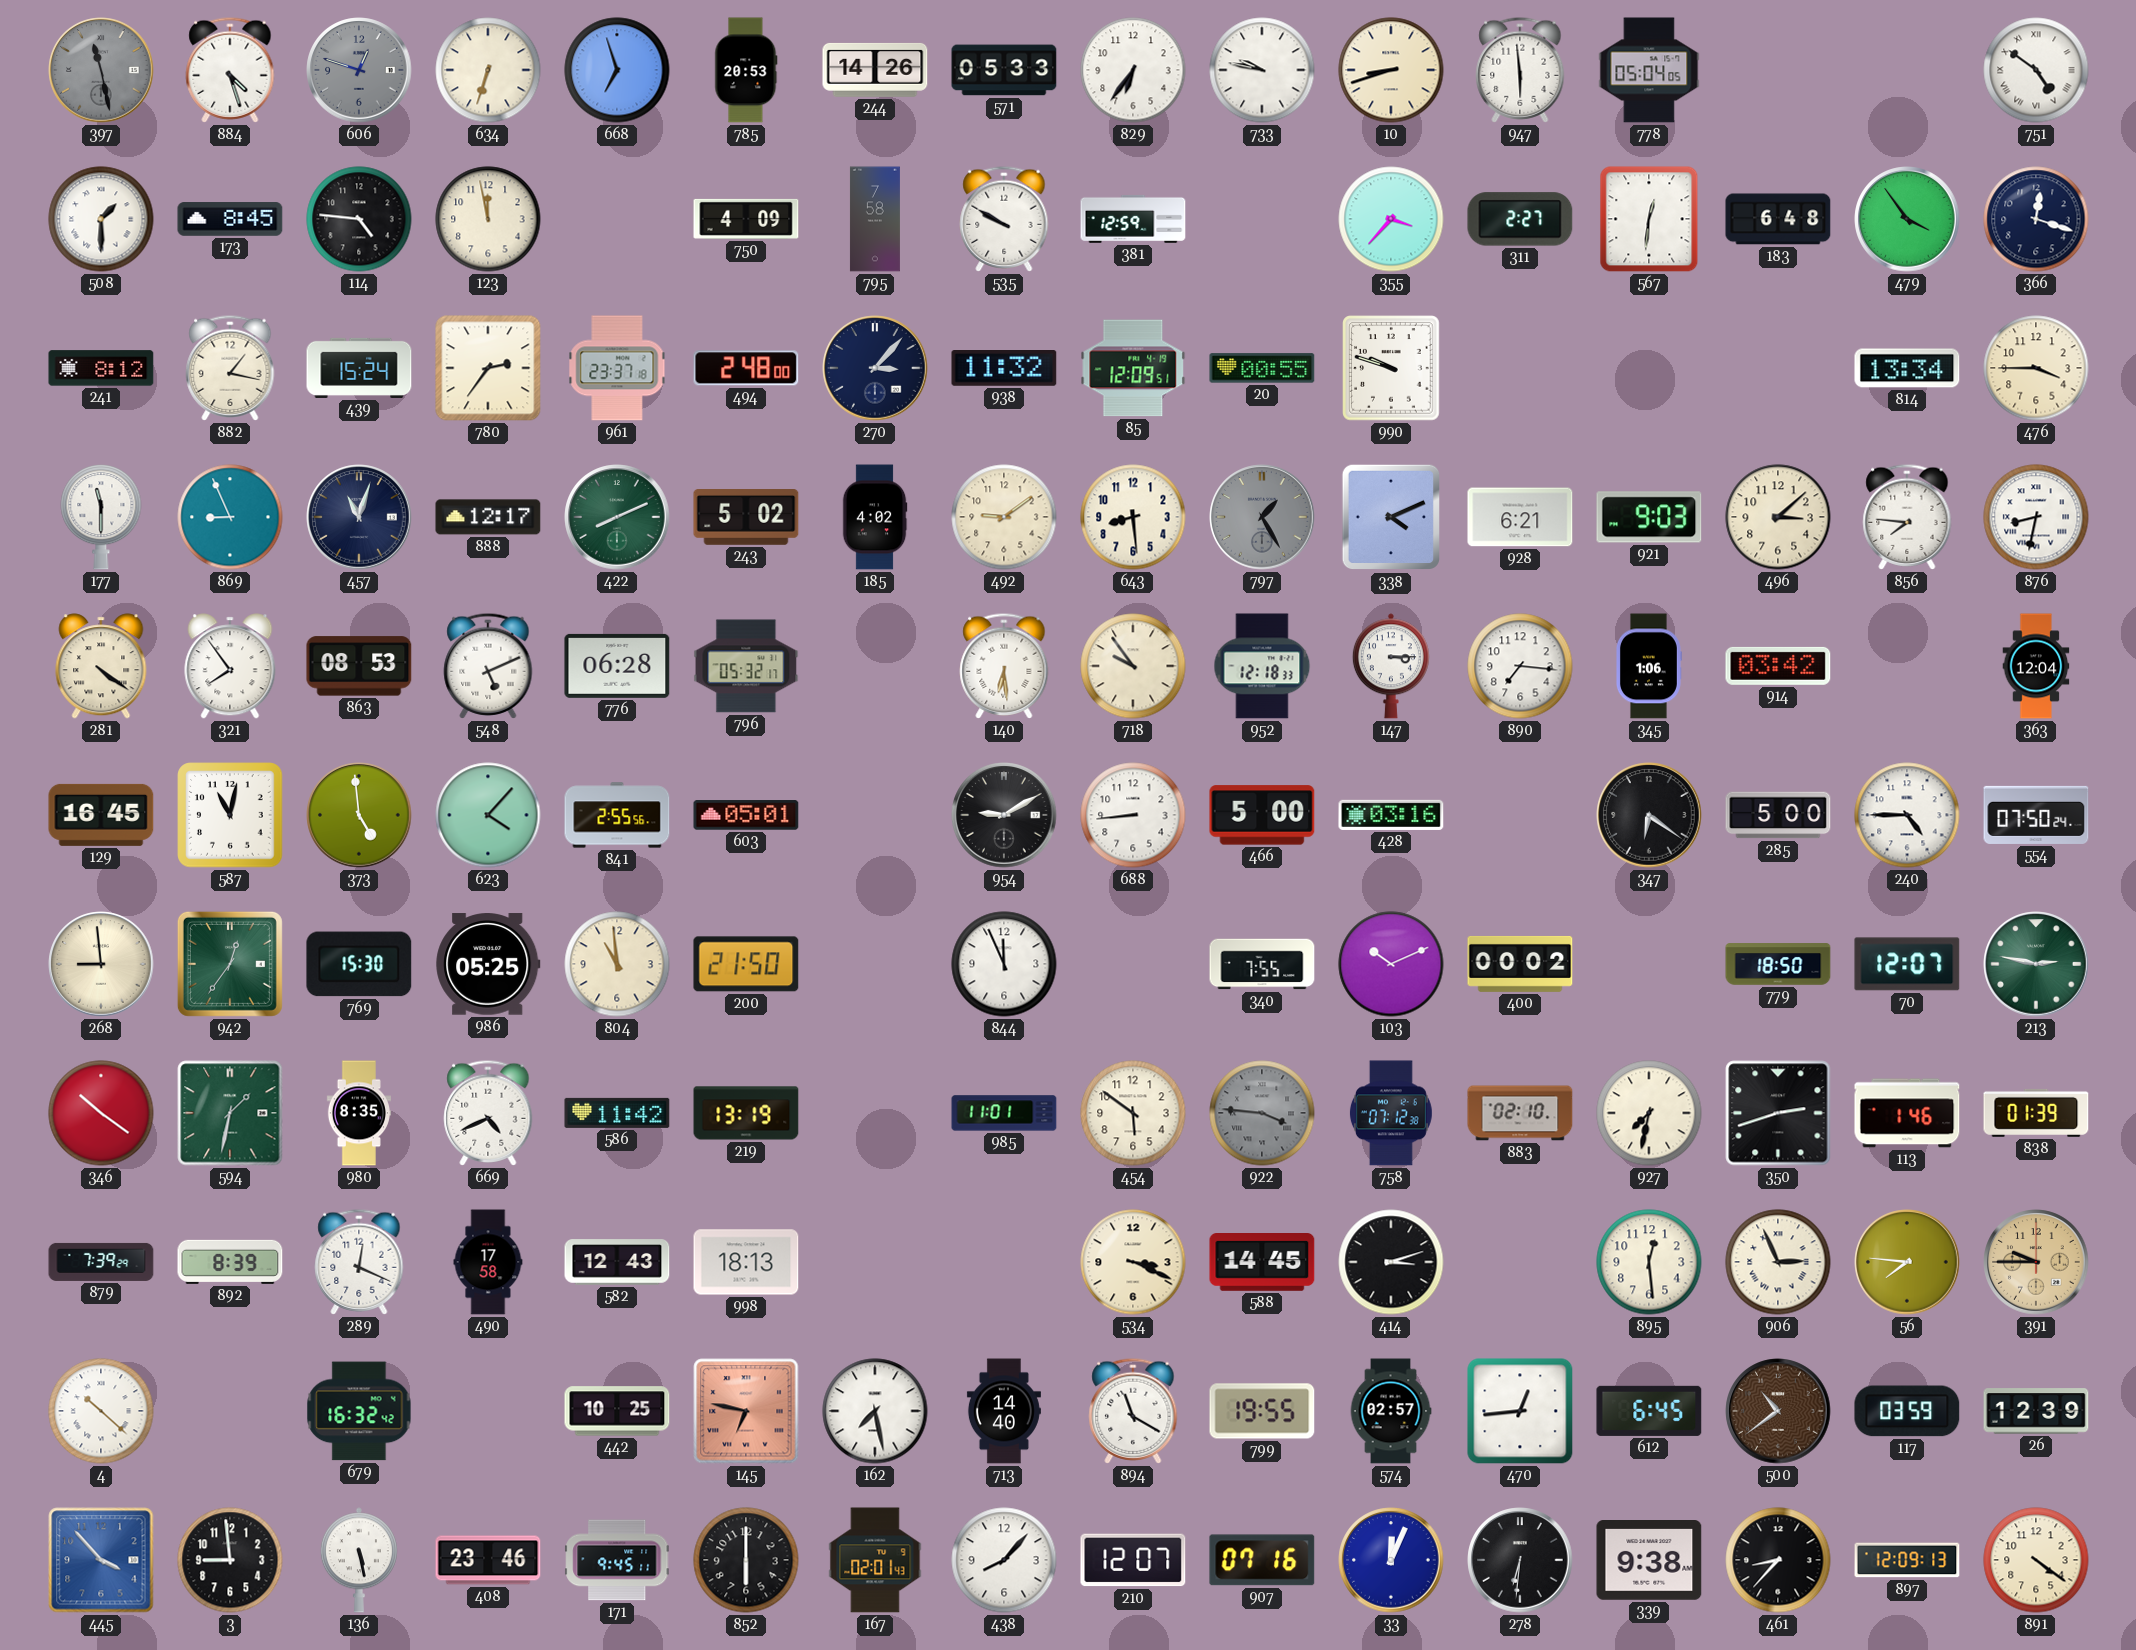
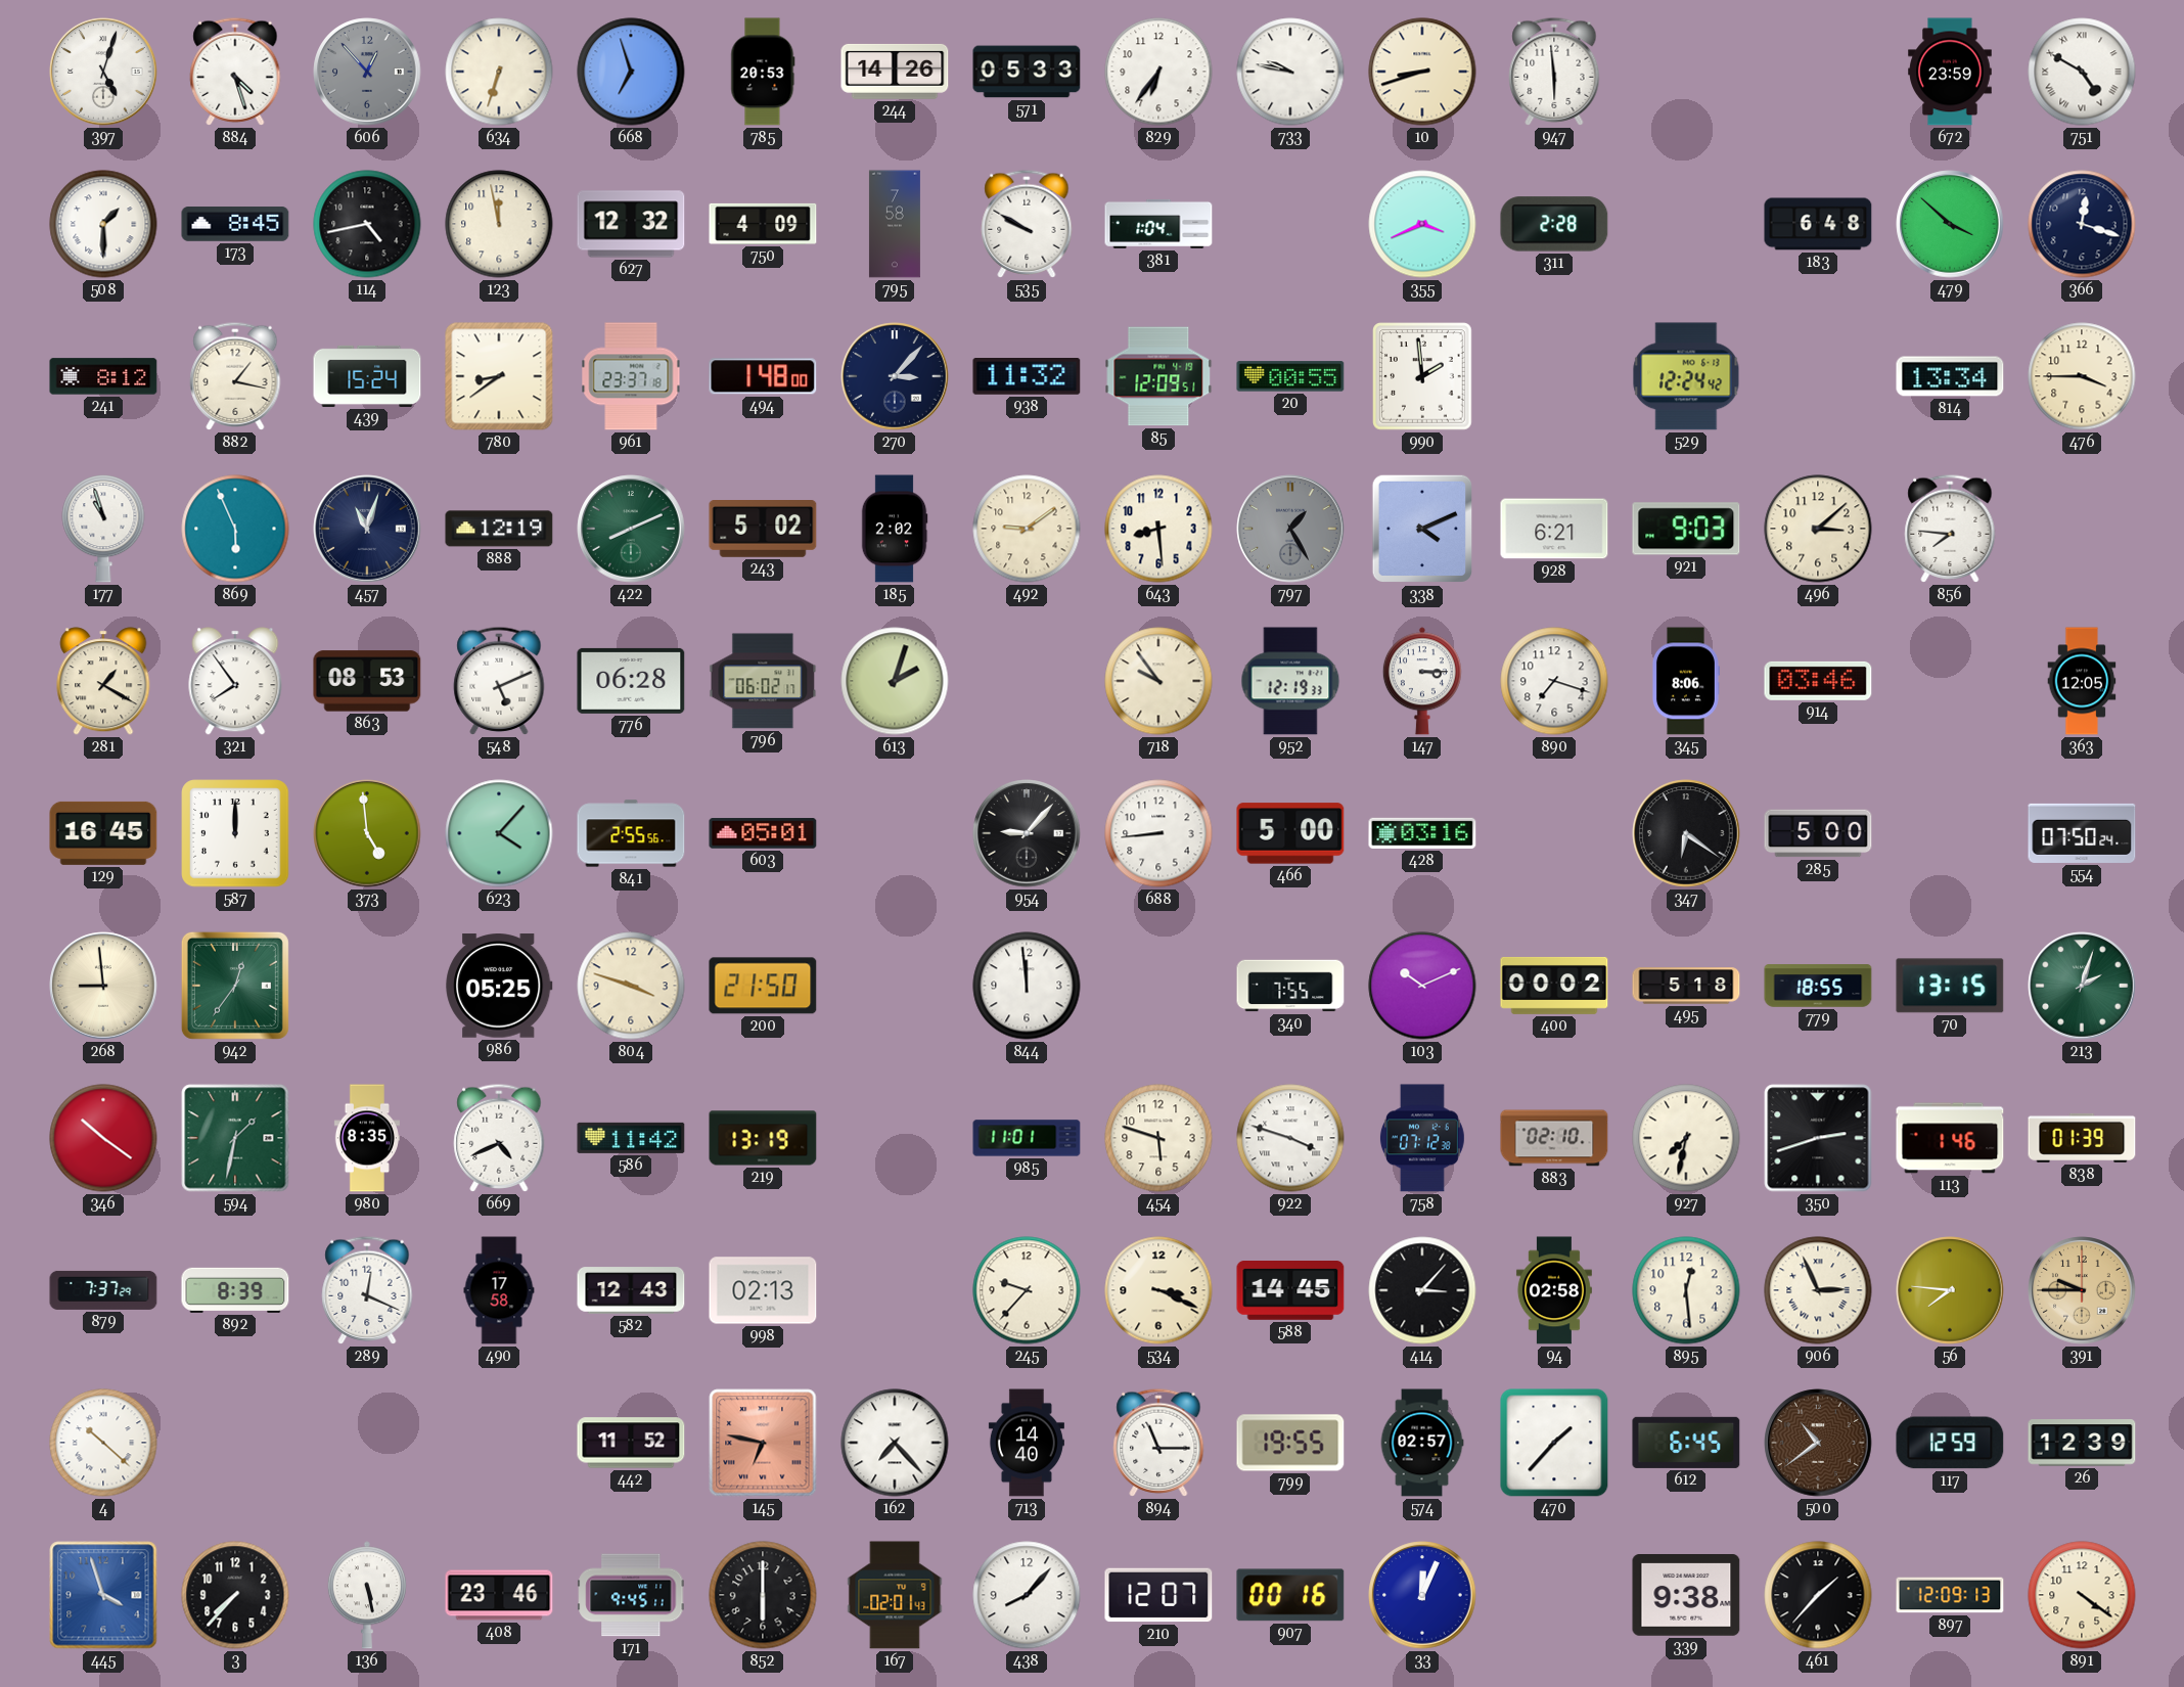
397: 11:28 -> 5:03 (103, 72)
397 dial: grey -> white (103, 72)
606: 12:48 -> 12:53 (367, 72)
778: 05:04 -> none (1649, 70)
672: none -> 23:59 (1950, 72)
751: 4:51 -> 4:50 (2082, 72)
114: 4:46 -> 4:43 (367, 224)
627: none -> 12:32 (631, 224)
381: 12:59 -> 1:04 (1158, 224)
355: 3:37 -> 3:41 (1422, 224)
311: 2:27 -> 2:28 (1554, 224)
567: 12:31 -> none (1649, 219)
479: 3:54 -> 3:52 (1950, 224)
780: 2:36 -> 8:39 (499, 376)
494: 2:48 -> 1:48 (763, 376)
990: 9:48 -> 1:59 (1422, 376)
529: none -> 12:24 (1686, 376)
177: 11:30 -> 10:57 (103, 530)
869: 8:56 -> 5:56 (235, 529)
888: 12:17 -> 12:19 (499, 529)
185: 4:02 -> 2:02 (895, 529)
876: 8:32 -> none (2036, 517)
281: 4:21 -> 1:20 (103, 681)
796: 05:32 -> 06:02 (763, 681)
613: none -> 2:03 (895, 681)
140: 6:29 -> none (1004, 666)
952: 12:18 -> 12:19 (1290, 681)
890: 7:16 -> 7:18 (1554, 681)
345: 1:06 -> 8:06 (1686, 681)
914: 03:42 -> 03:46 (1818, 681)
363: 12:04 -> 12:05 (2082, 681)
587: 11:02 -> 12:00 (235, 833)
954: 9:10 -> 9:07 (1027, 833)
240: 4:45 -> none (1907, 815)
769: 15:30 -> none (359, 964)
804: 10:59 -> 3:48 (631, 986)
844: 11:56 -> 11:59 (1027, 986)
495: none -> 5:18 (1686, 986)
779: 18:50 -> 18:55 (1818, 986)
70: 12:07 -> 13:15 (1950, 986)
213: 2:47 -> 2:03 (2082, 986)
454: 5:51 -> 5:48 (1158, 1138)
922: 3:46 -> 3:48 (1290, 1138)
922 dial: grey -> white (1290, 1138)
879: 7:39 -> 7:37 (103, 1290)
998: 18:13 -> 02:13 (763, 1290)
245: none -> 9:37 (1027, 1290)
414: 3:12 -> 3:07 (1422, 1290)
94: none -> 02:58 (1554, 1290)
679: 16:32 -> none (359, 1411)
442: 10:25 -> 11:52 (631, 1443)
162: 7:28 -> 7:23 (895, 1443)
894: 11:20 -> 11:15 (1158, 1443)
470: 12:44 -> 1:37 (1554, 1443)
117: 03:59 -> 12:59 (1950, 1443)
445: 3:53 -> 3:57 (103, 1595)
3: 8:59 -> 7:37 (235, 1595)
907: 07:16 -> 00:16 (1290, 1595)
278: 6:31 -> none (1520, 1560)
461: 8:37 -> 1:37 (1818, 1595)
